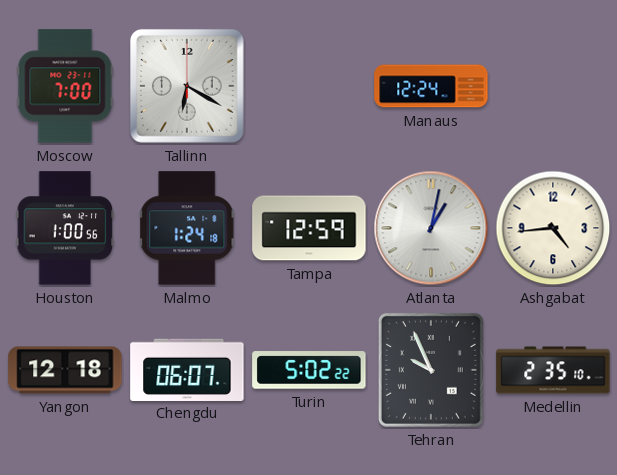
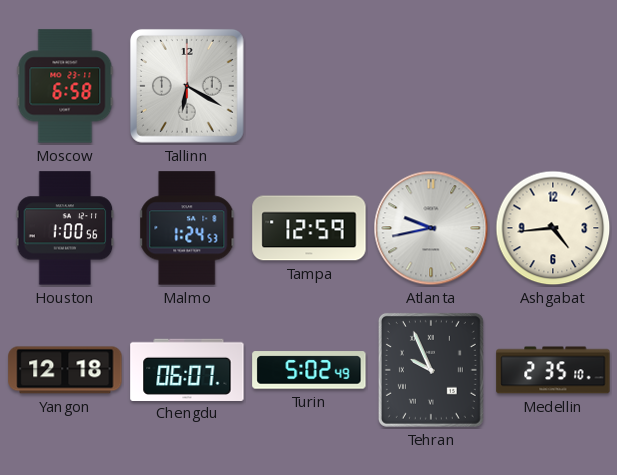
Moscow: 7:00 -> 6:58 (65, 86)
Manaus: 12:24 -> none (431, 86)
Malmo: 1:24:18 -> 1:24:53 (188, 228)
Atlanta: 1:02 -> 9:43 (431, 228)
Turin: 5:02:22 -> 5:02:49 (309, 370)
